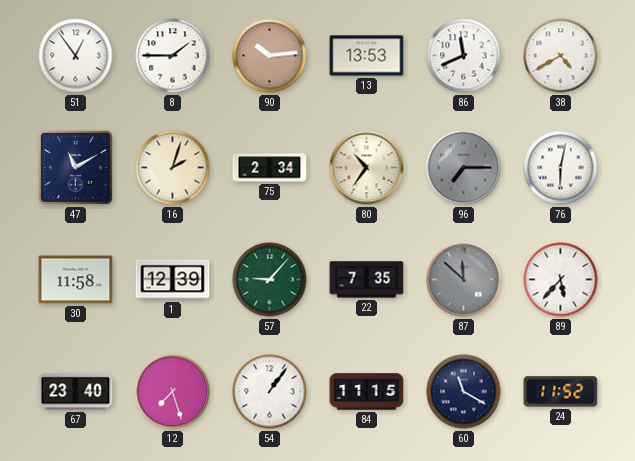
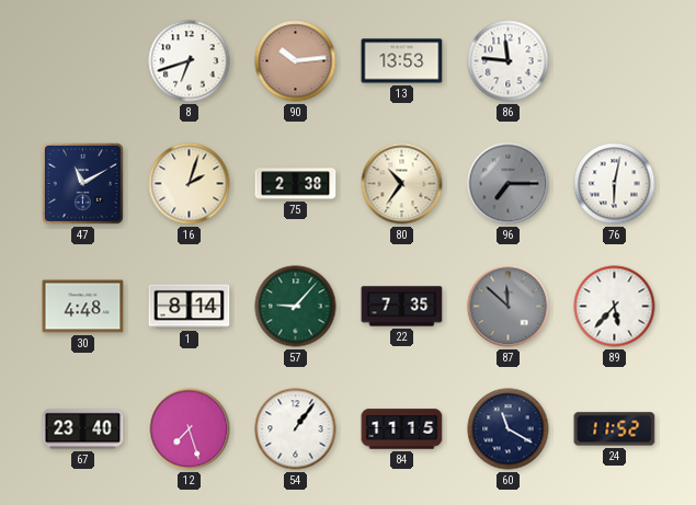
51: 12:54 -> none (76, 56)
8: 1:45 -> 6:42 (190, 61)
86: 11:41 -> 11:46 (509, 61)
38: 4:40 -> none (561, 56)
75: 2:34 -> 2:38 (296, 184)
30: 11:58 -> 4:48 (83, 307)
1: 12:39 -> 8:14 (190, 307)
